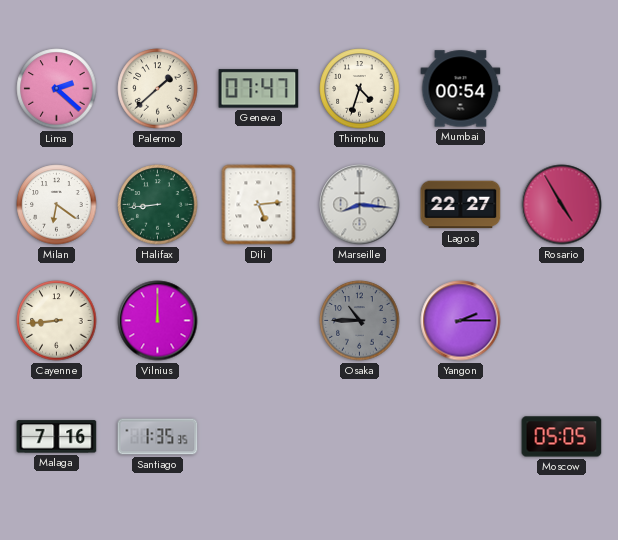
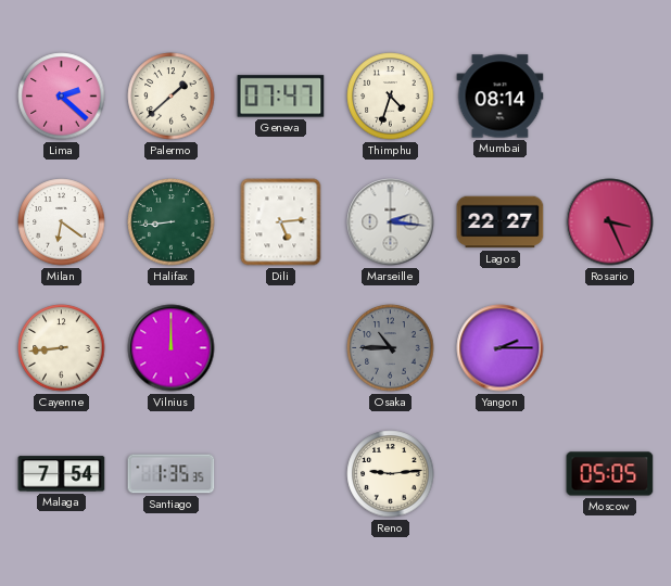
Mumbai: 00:54 -> 08:14 (501, 97)
Marseille: 8:16 -> 2:16 (391, 222)
Rosario: 4:55 -> 3:26 (610, 222)
Malaga: 7:16 -> 7:54 (62, 474)
Reno: none -> 9:14 (391, 474)
